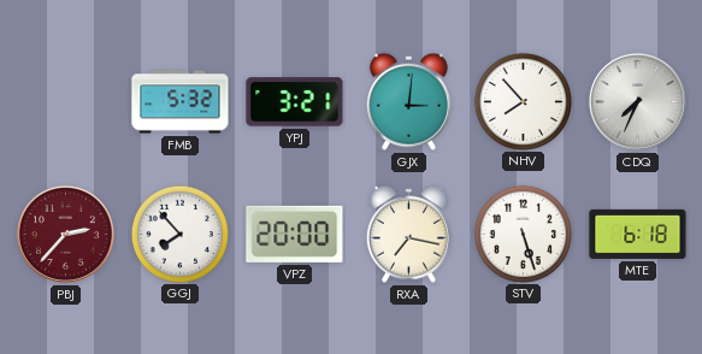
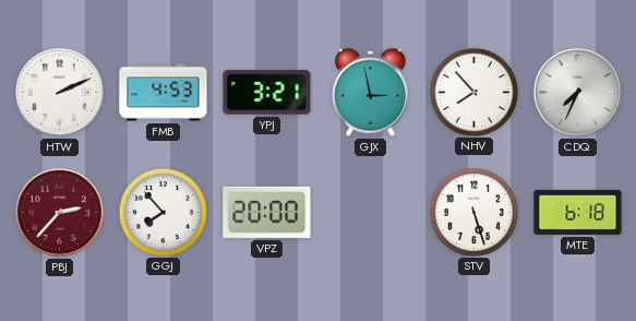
HTW: none -> 2:11 (59, 92)
FMB: 5:32 -> 4:53 (164, 93)
GJX: 3:01 -> 2:58 (370, 92)
RXA: 7:17 -> none (408, 234)
